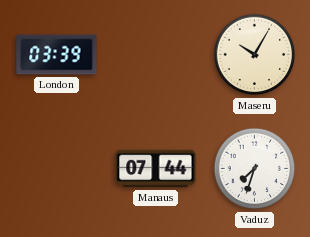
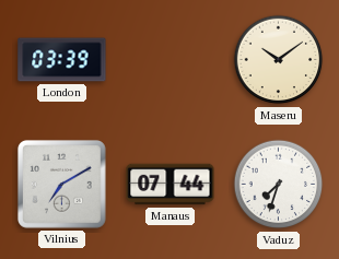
Maseru: 10:05 -> 10:09 (279, 60)
Vilnius: none -> 7:10 (61, 184)
